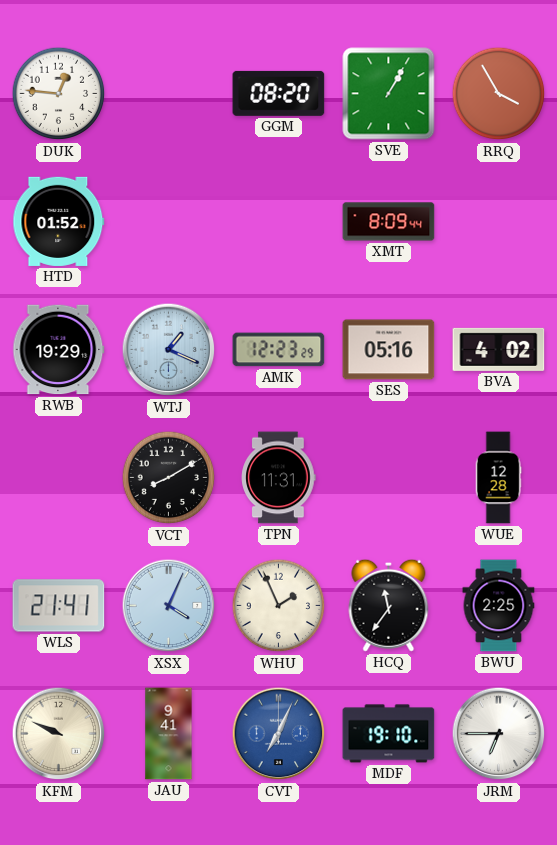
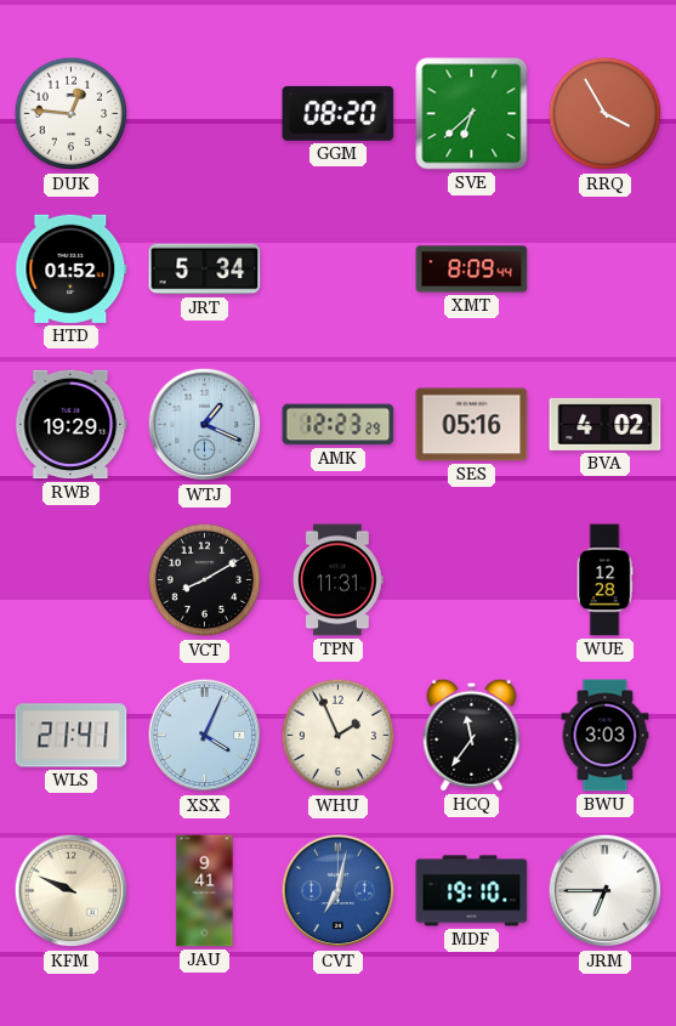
SVE: 1:05 -> 6:38 (472, 114)
JRT: none -> 5:34 (205, 270)
BWU: 2:25 -> 3:03 (606, 736)
CVT: 7:04 -> 7:02 (339, 891)
